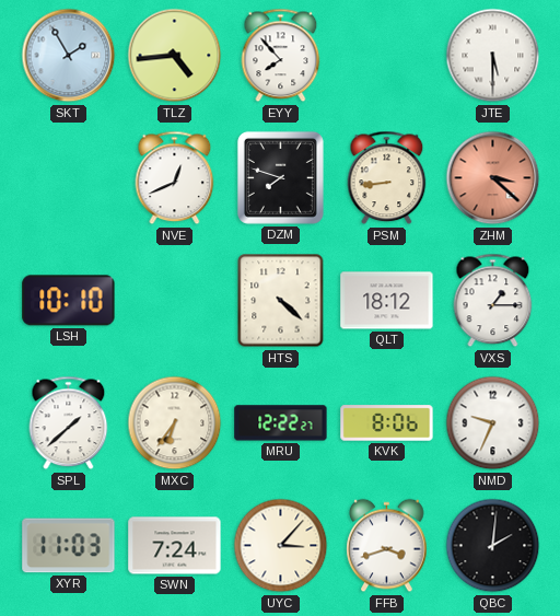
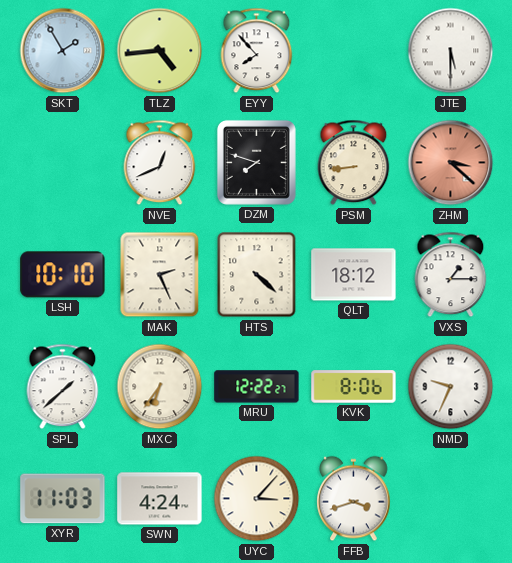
MAK: none -> 2:26 (160, 275)
SWN: 7:24 -> 4:24 (160, 499)
QBC: 2:01 -> none (493, 546)
